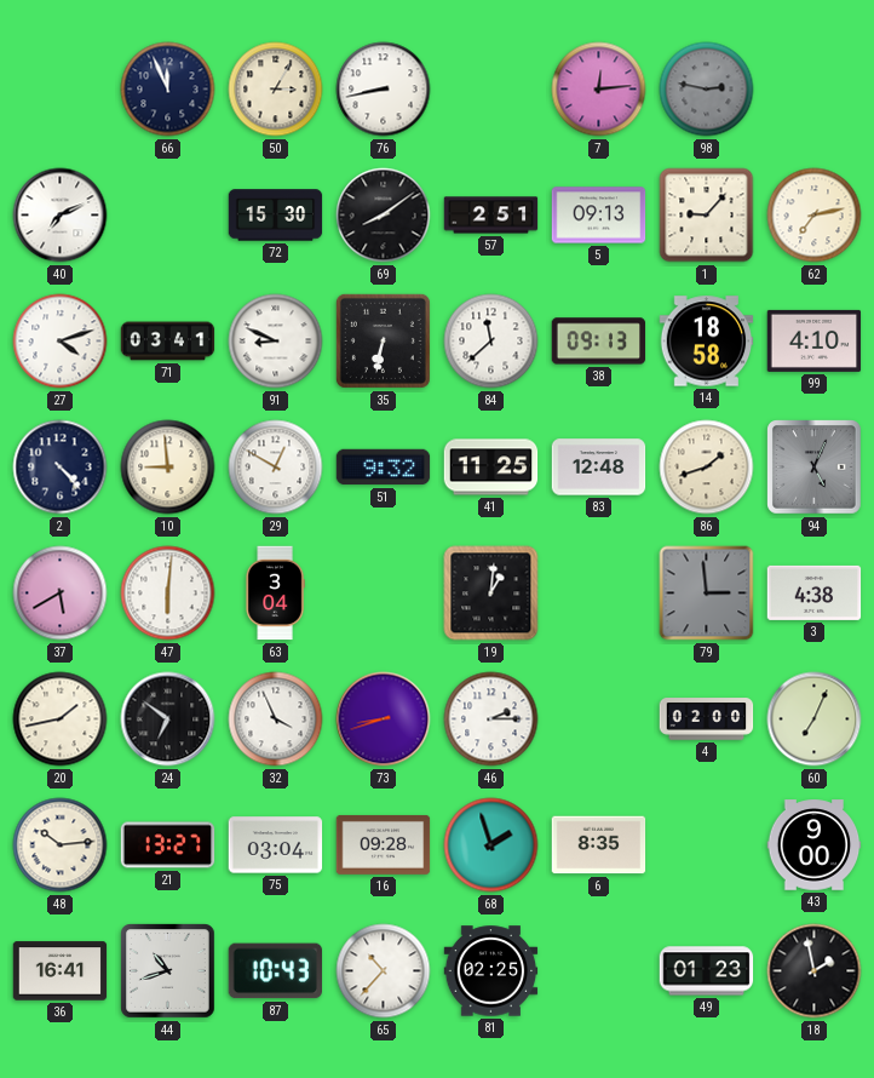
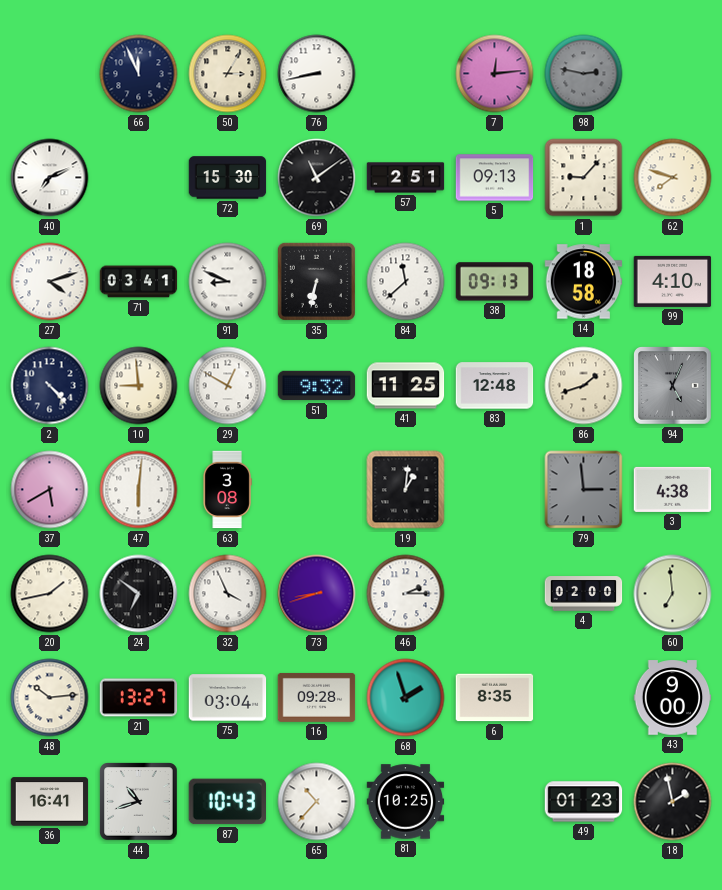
69: 8:09 -> 11:09 (317, 178)
62: 7:13 -> 7:48 (673, 178)
63: 3:04 -> 3:08 (227, 490)
60: 7:04 -> 6:59 (673, 594)
81: 02:25 -> 10:25 (406, 802)
